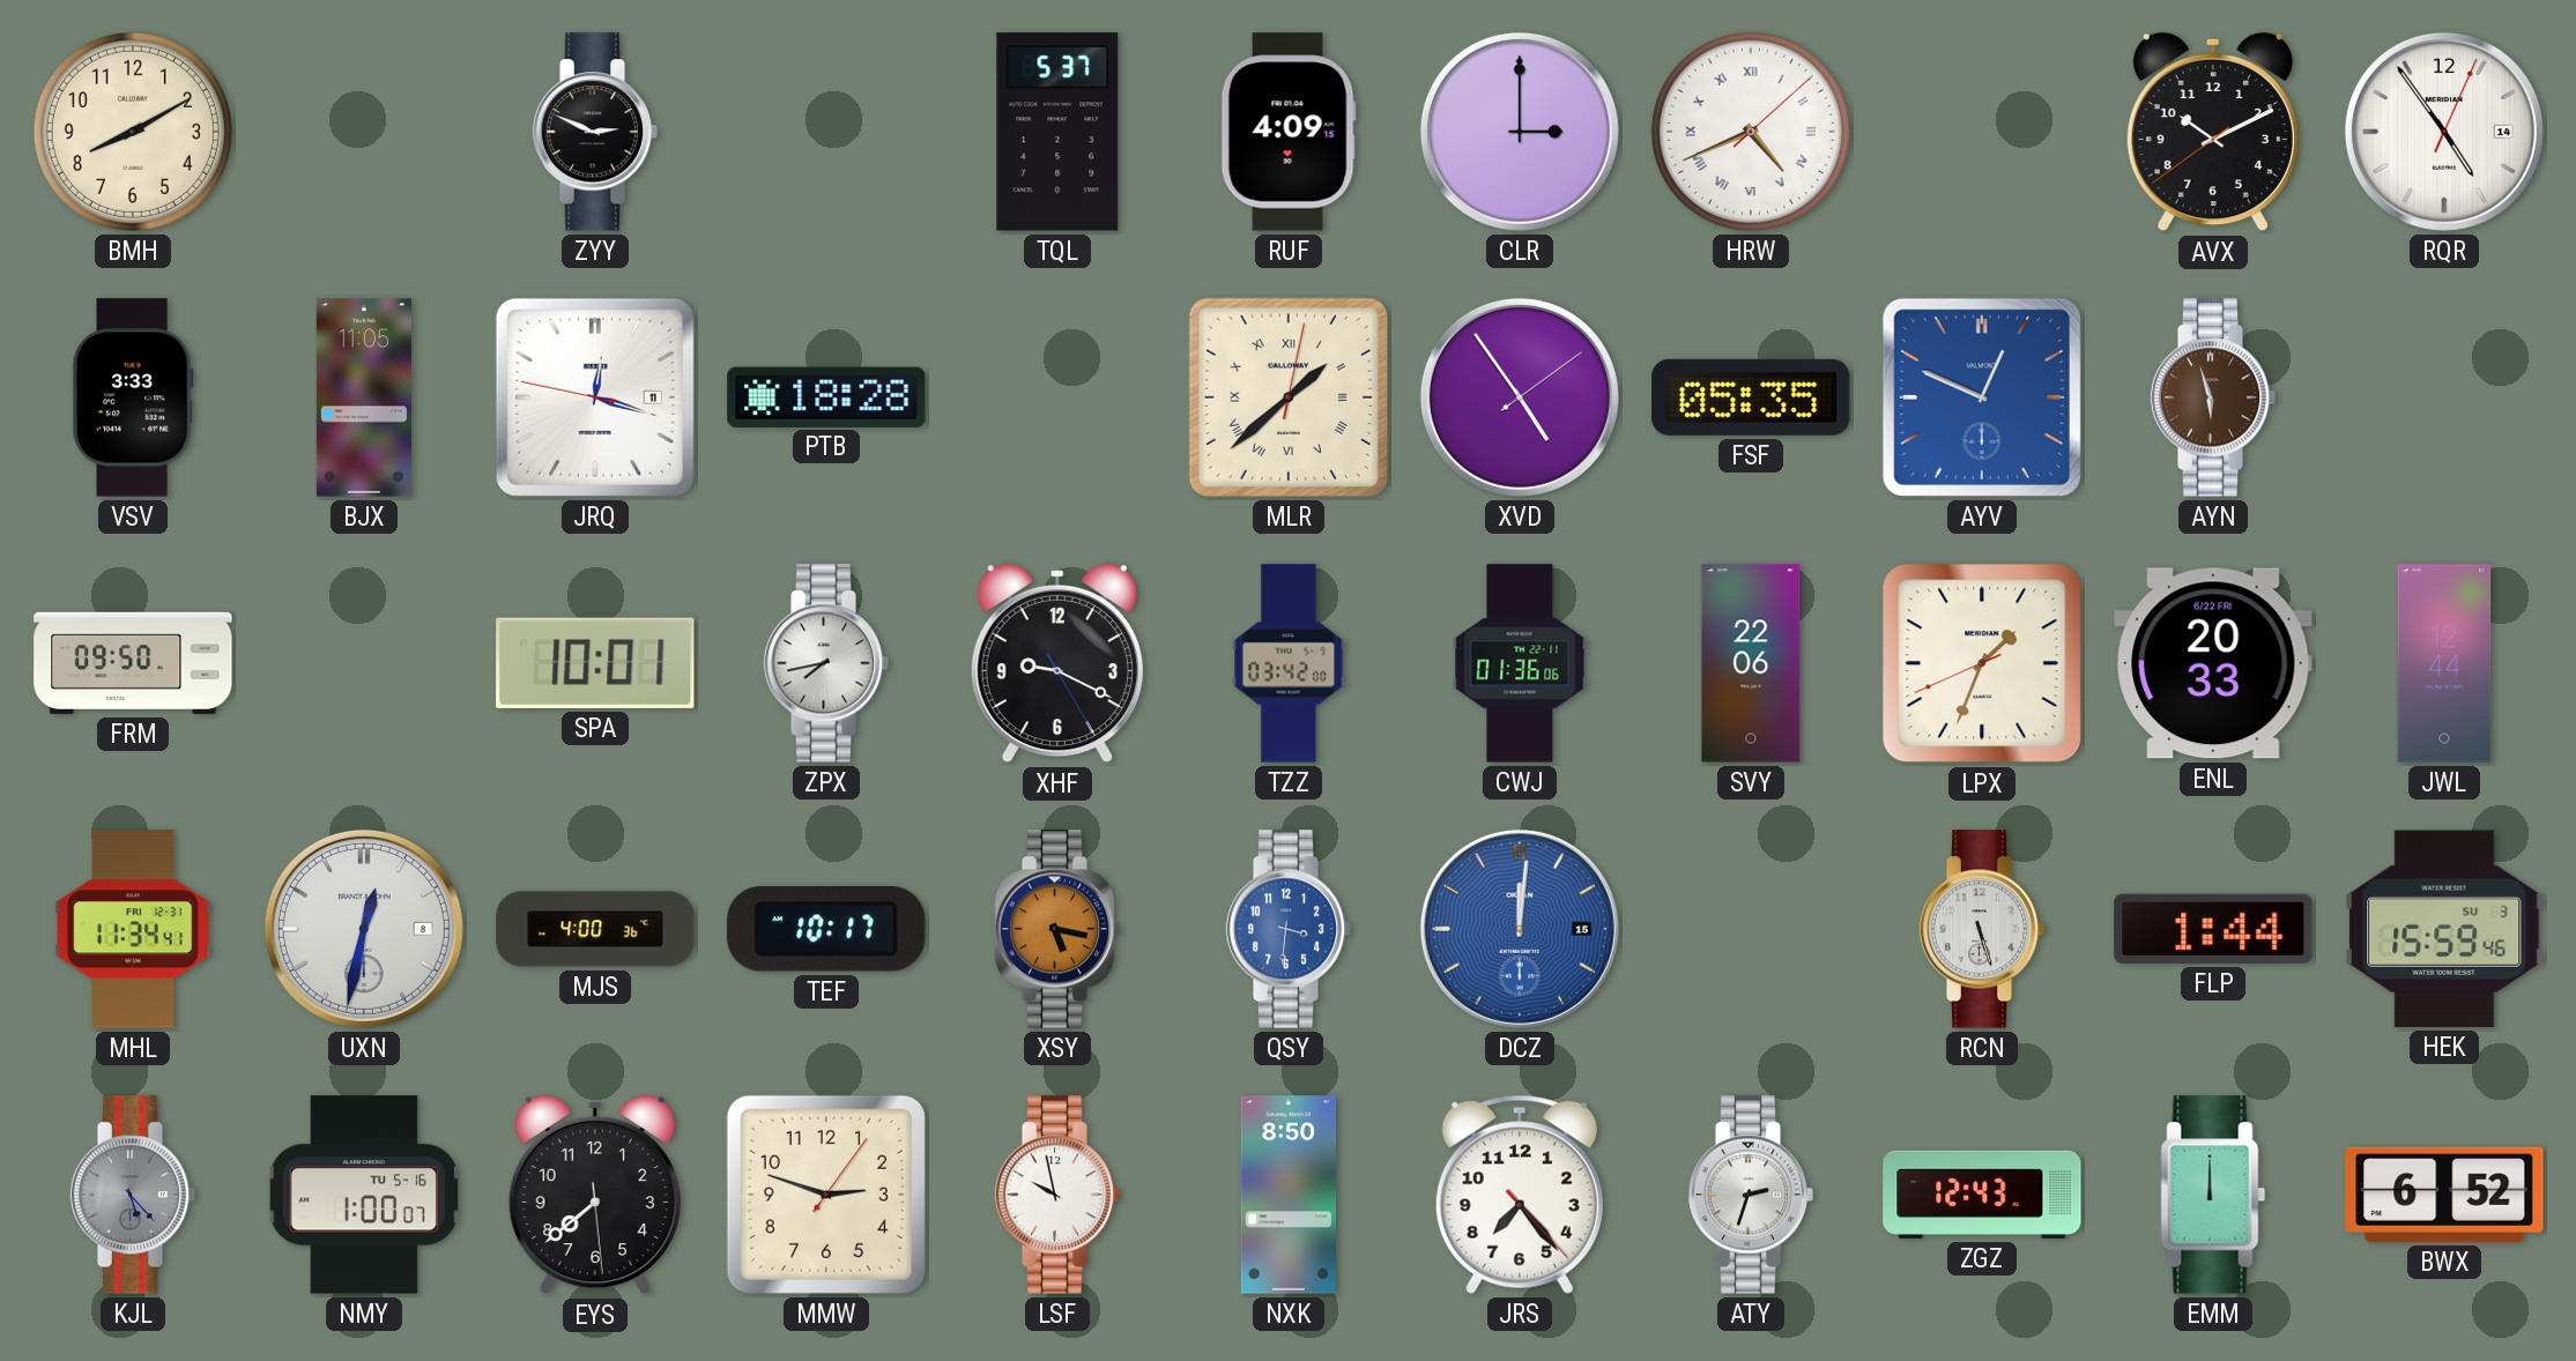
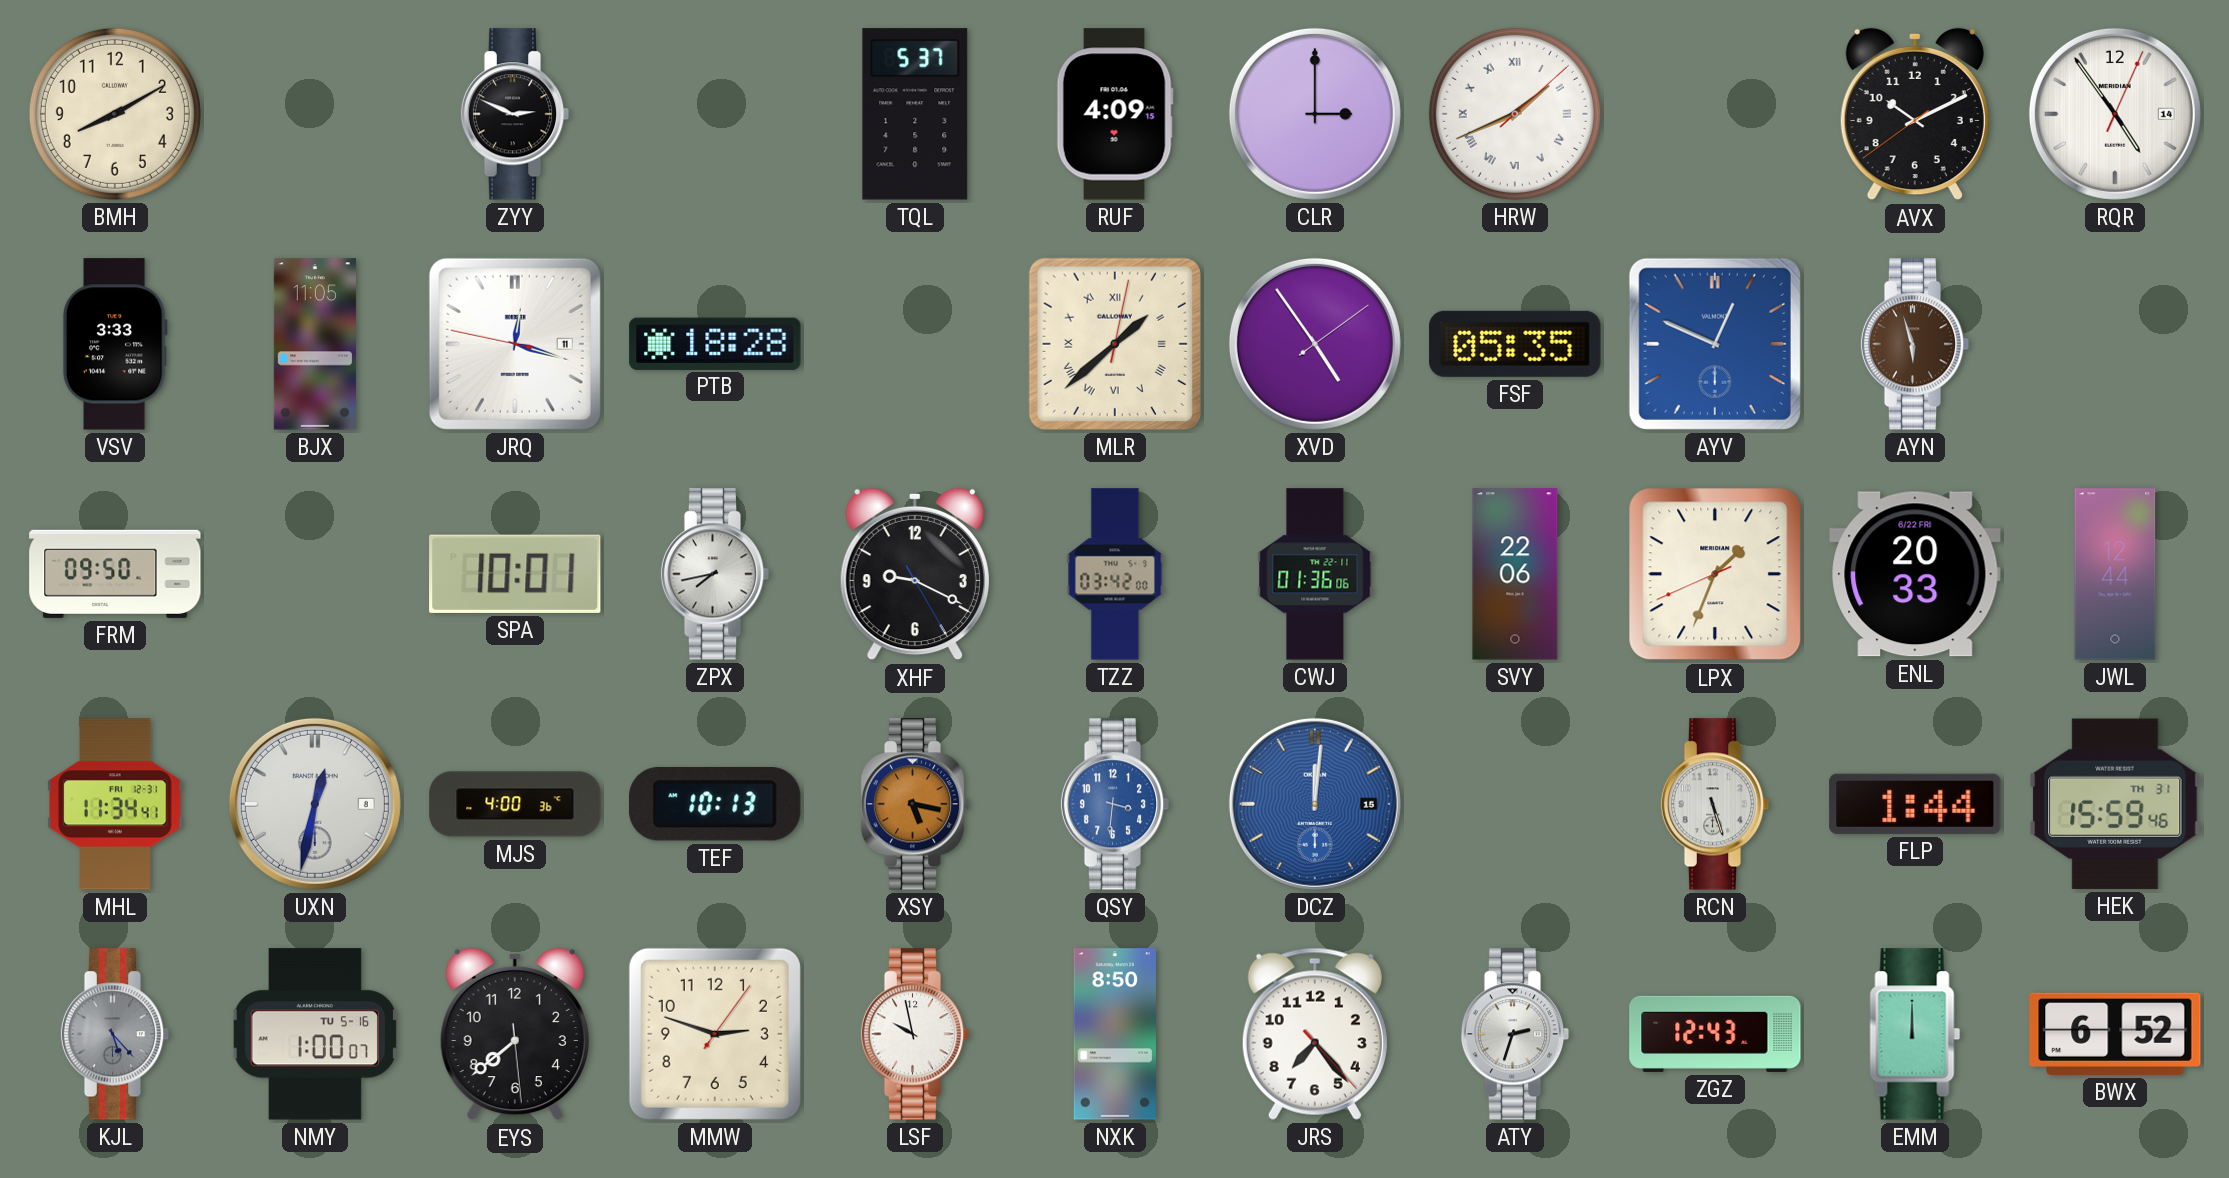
HRW: 4:41 -> 1:41 (1515, 114)
TEF: 10:17 -> 10:13 (715, 804)
HEK date: SU 3 -> TH 31 (2115, 804)
